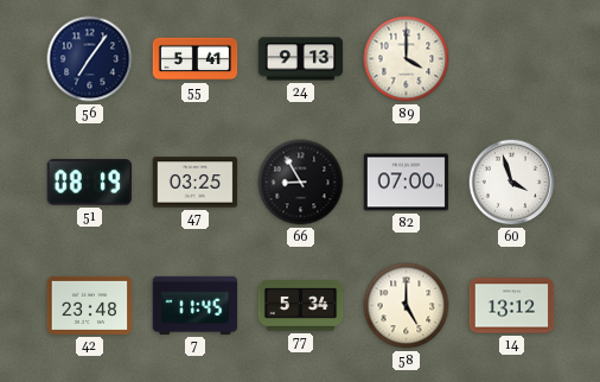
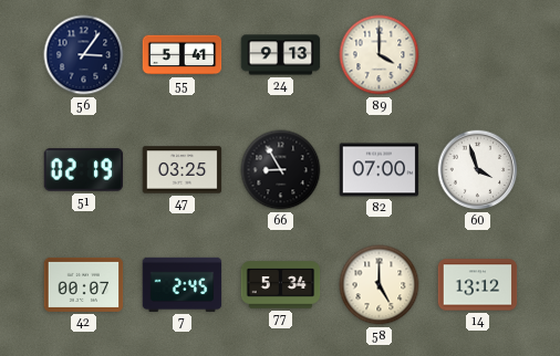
56: 7:06 -> 3:06 (84, 55)
51: 08:19 -> 02:19 (84, 170)
42: 23:48 -> 00:07 (84, 284)
7: 11:45 -> 2:45 (183, 284)
